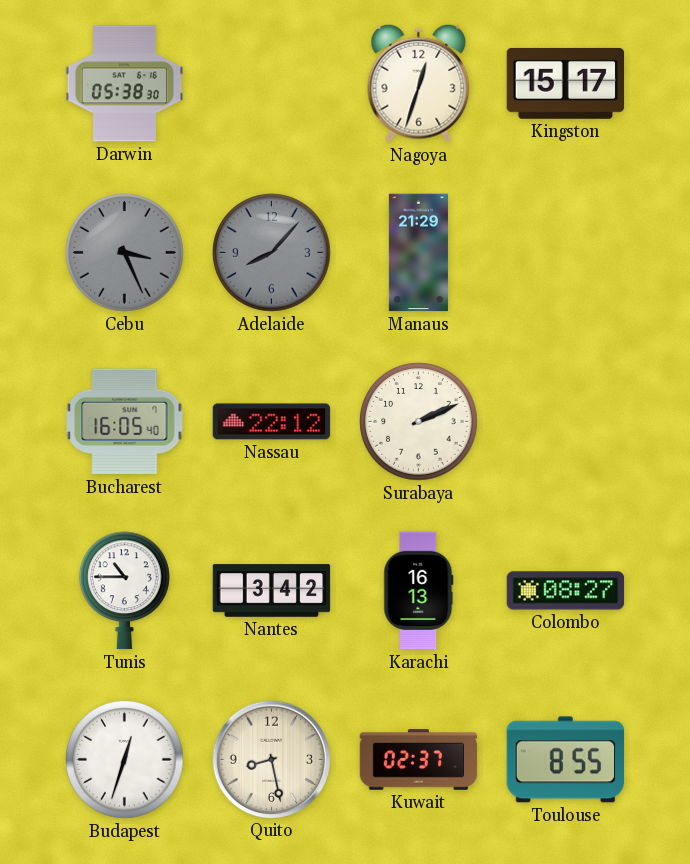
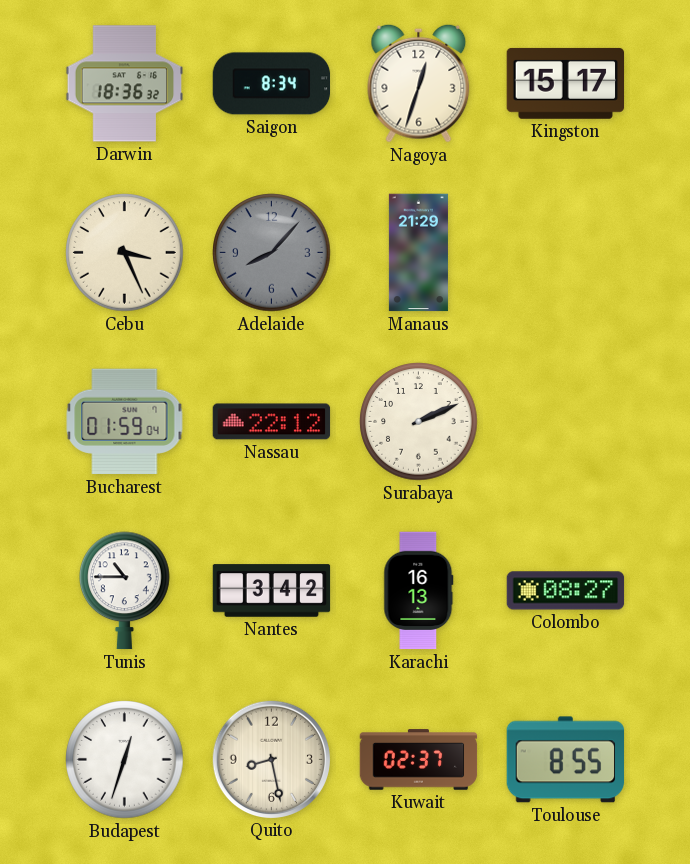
Darwin: 05:38 -> 18:36 (125, 84)
Saigon: none -> 8:34 (272, 84)
Cebu dial: grey -> cream (125, 253)
Bucharest: 16:05 -> 01:59 (125, 422)
